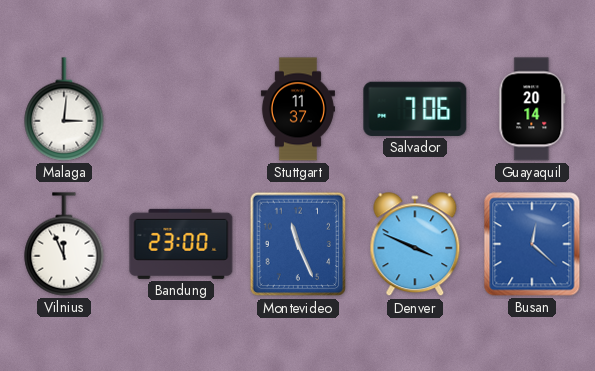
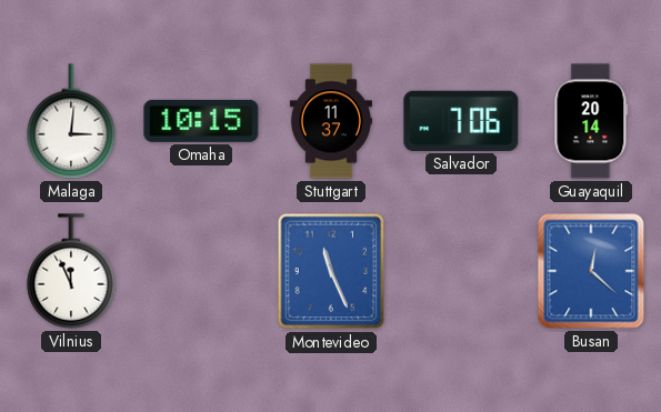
Omaha: none -> 10:15 (201, 121)
Bandung: 23:00 -> none (181, 244)
Denver: 3:49 -> none (415, 245)
